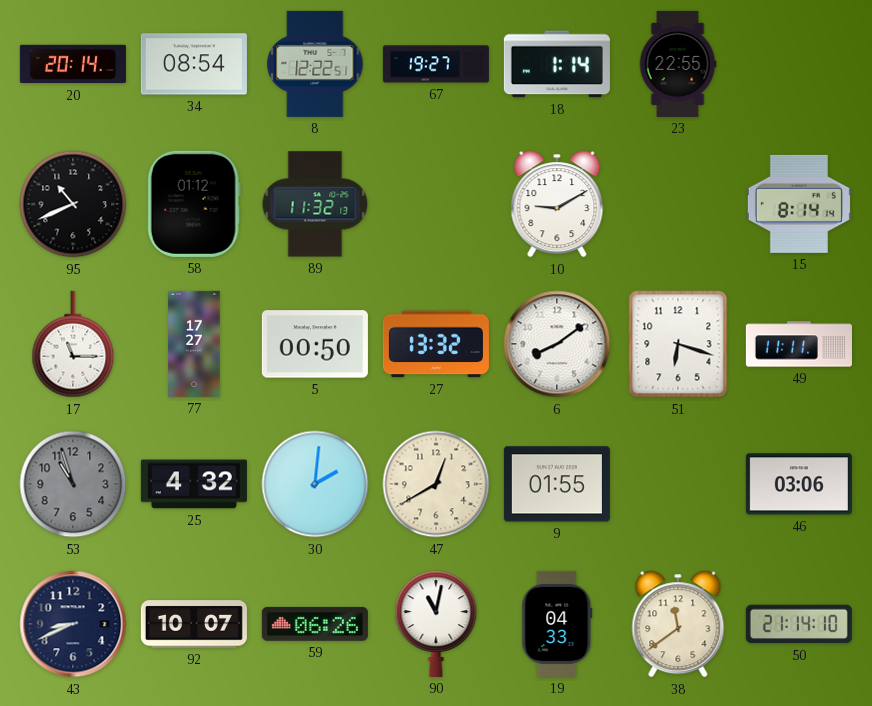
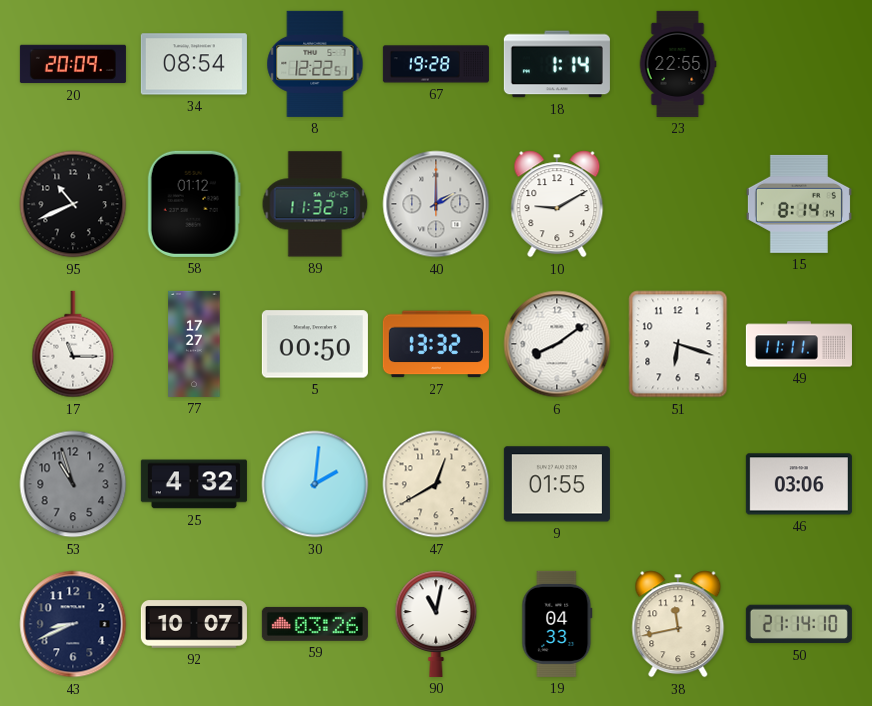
20: 20:14 -> 20:09 (73, 64)
67: 19:27 -> 19:28 (436, 64)
40: none -> 2:00 (436, 204)
59: 06:26 -> 03:26 (315, 624)
38: 11:39 -> 11:43 (678, 624)
